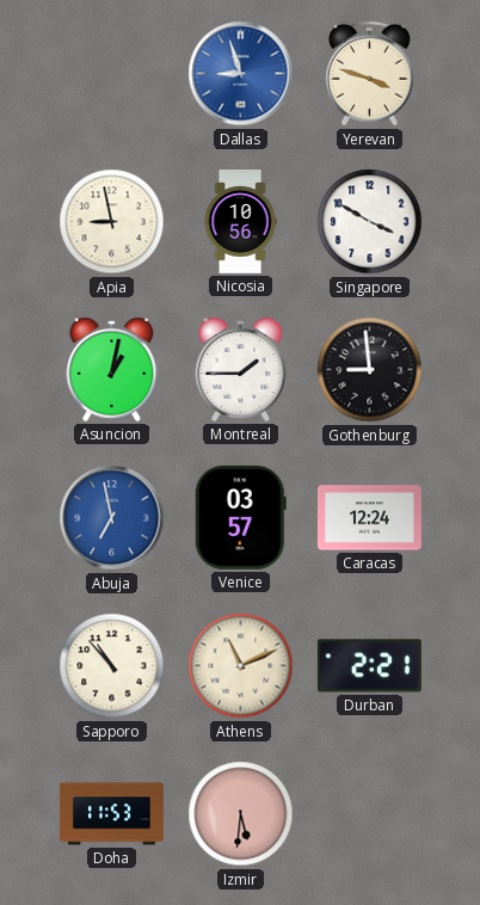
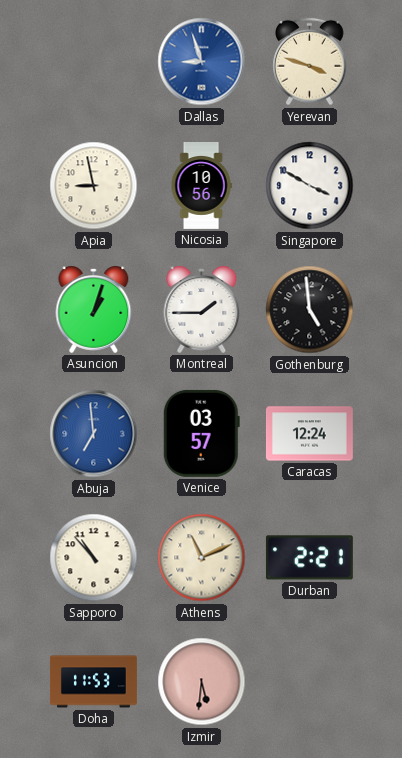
Asuncion: 1:02 -> 1:03 (94, 309)
Gothenburg: 8:59 -> 4:59 (310, 310)
Abuja: 6:58 -> 6:59 (94, 434)
